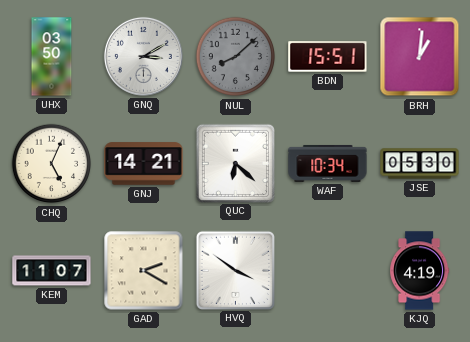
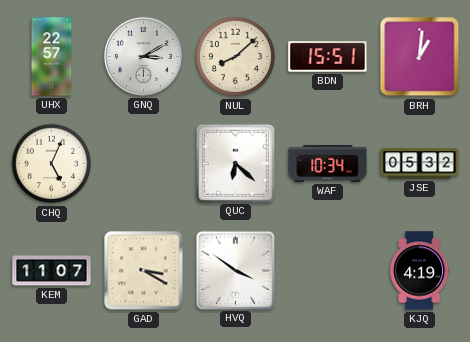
UHX: 03:50 -> 22:57 (52, 57)
NUL dial: grey -> cream (236, 57)
GNJ: 14:21 -> none (144, 164)
JSE: 05:30 -> 05:32 (420, 164)
GAD: 2:20 -> 3:20 (144, 271)
